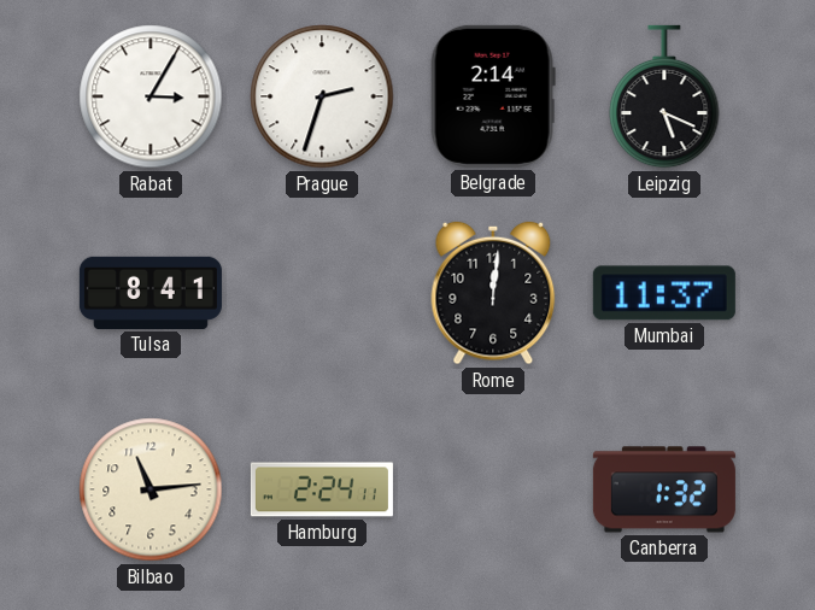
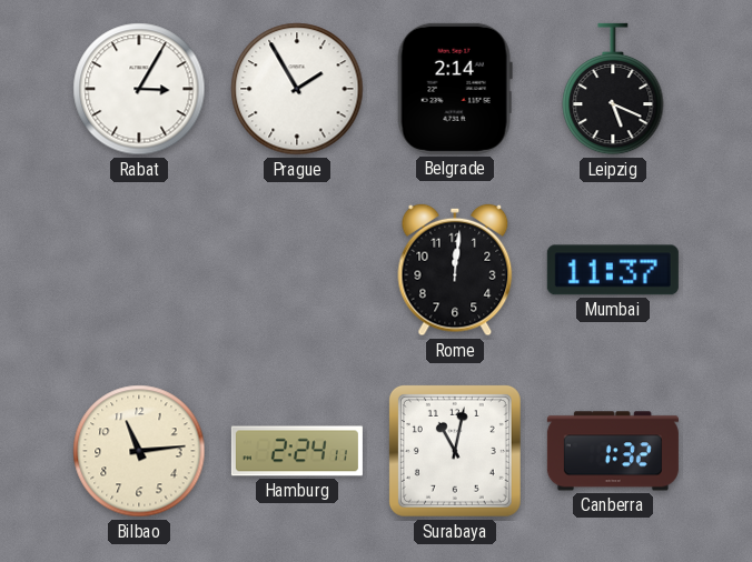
Prague: 2:33 -> 1:55 (297, 89)
Tulsa: 8:41 -> none (151, 293)
Surabaya: none -> 11:02 (455, 451)
